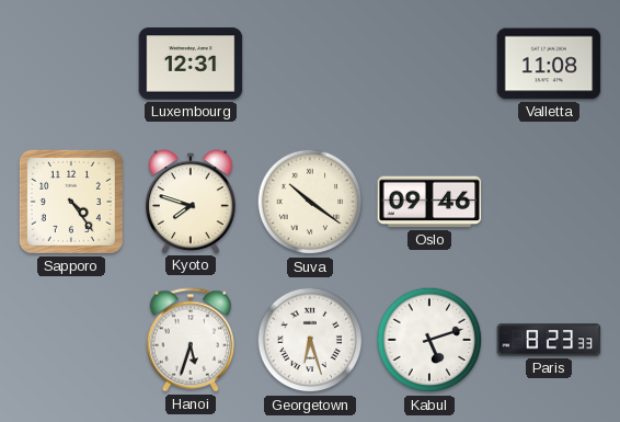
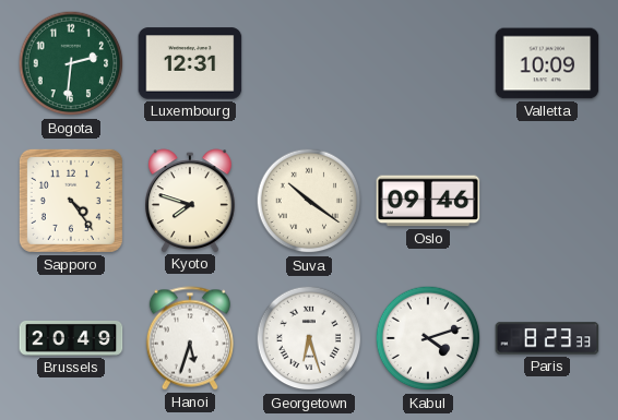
Bogota: none -> 2:31 (71, 63)
Valletta: 11:08 -> 10:09 (547, 63)
Brussels: none -> 20:49 (71, 338)
Kabul: 5:12 -> 4:12 (428, 338)
